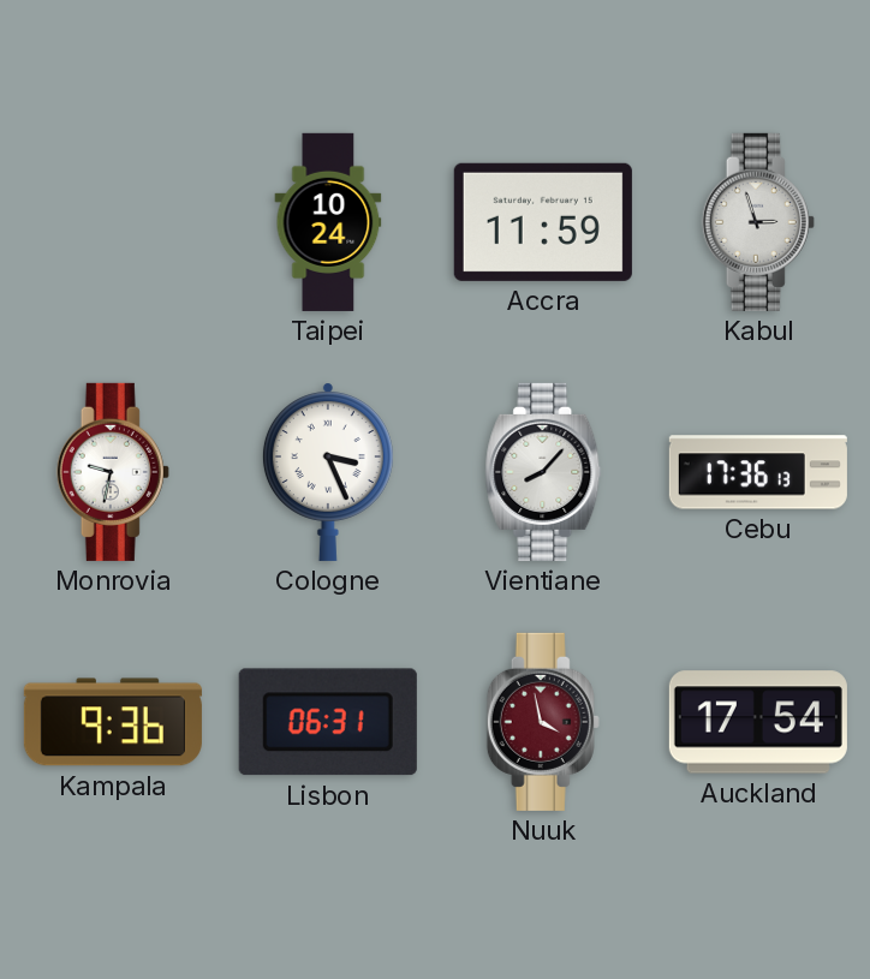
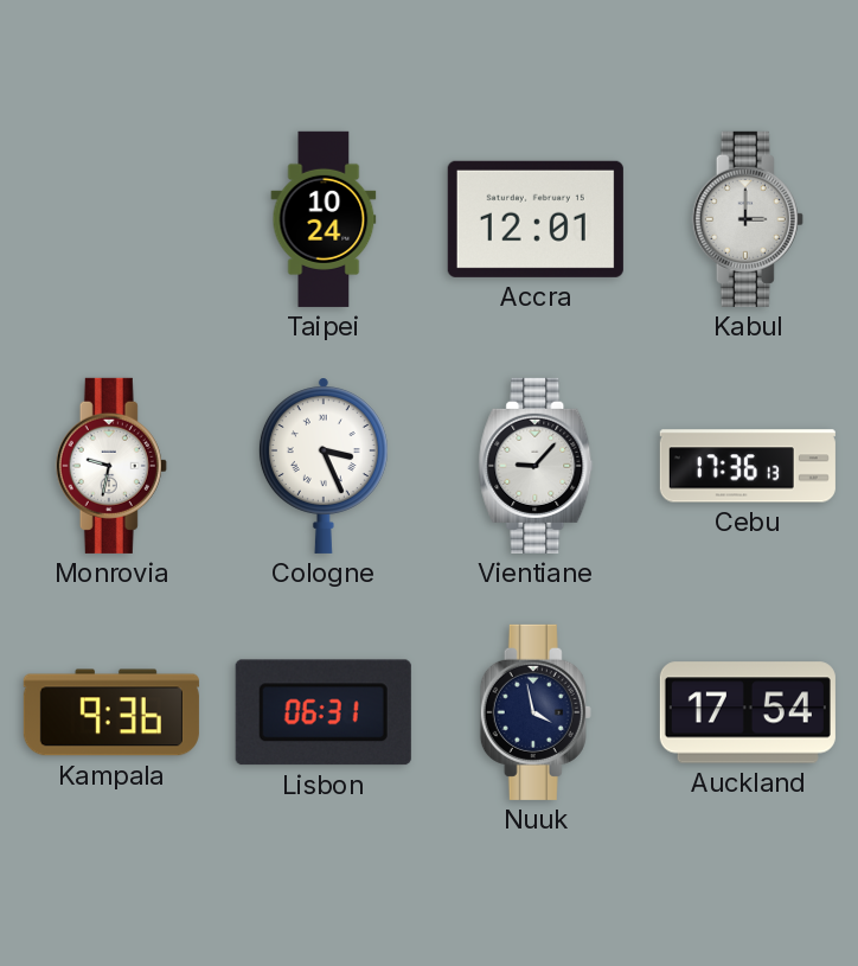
Accra: 11:59 -> 12:01 (536, 219)
Kabul: 2:57 -> 3:00 (748, 219)
Vientiane: 8:07 -> 9:07 (536, 466)
Nuuk dial: burgundy -> navy (536, 712)
